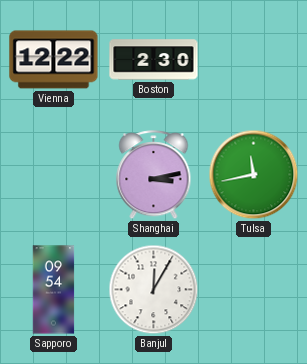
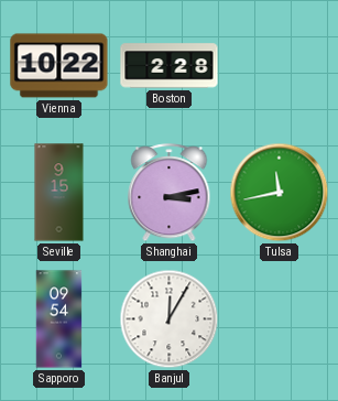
Vienna: 12:22 -> 10:22 (59, 66)
Boston: 2:30 -> 2:28 (170, 66)
Seville: none -> 9:15 (59, 193)
